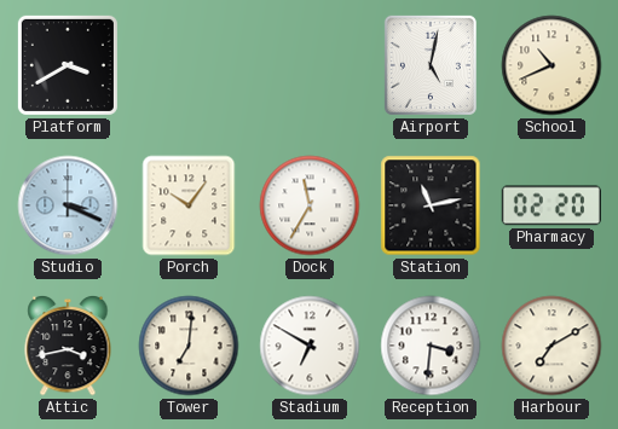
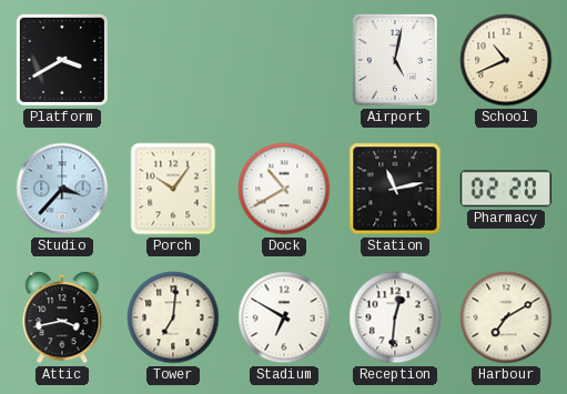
Studio: 3:19 -> 3:37 (62, 189)
Dock: 11:35 -> 10:40 (284, 189)
Reception: 3:31 -> 12:31 (395, 317)
